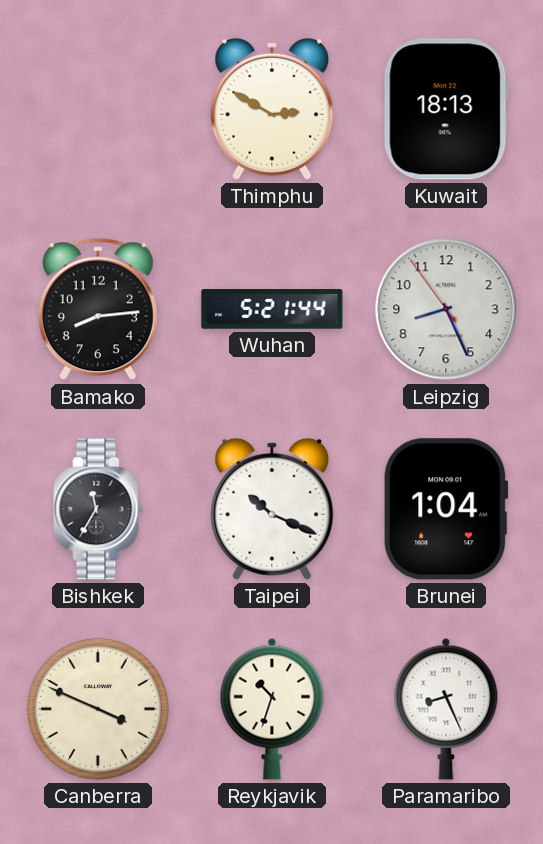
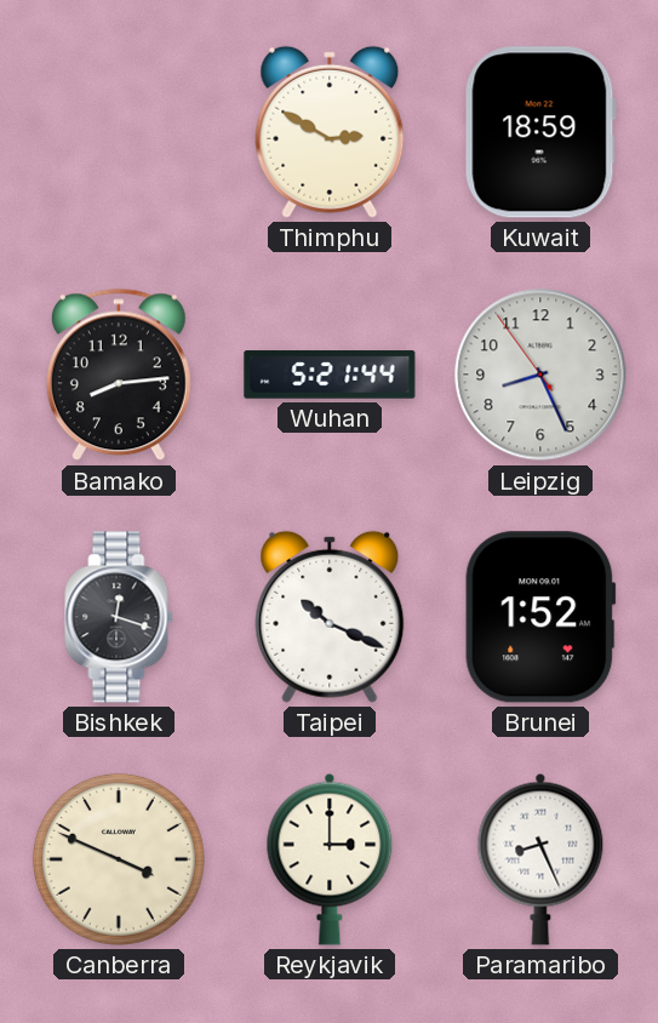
Kuwait: 18:13 -> 18:59 (540, 132)
Bishkek: 11:35 -> 12:18 (119, 617)
Brunei: 1:04 -> 1:52 (540, 617)
Reykjavik: 10:33 -> 3:00 (330, 859)
